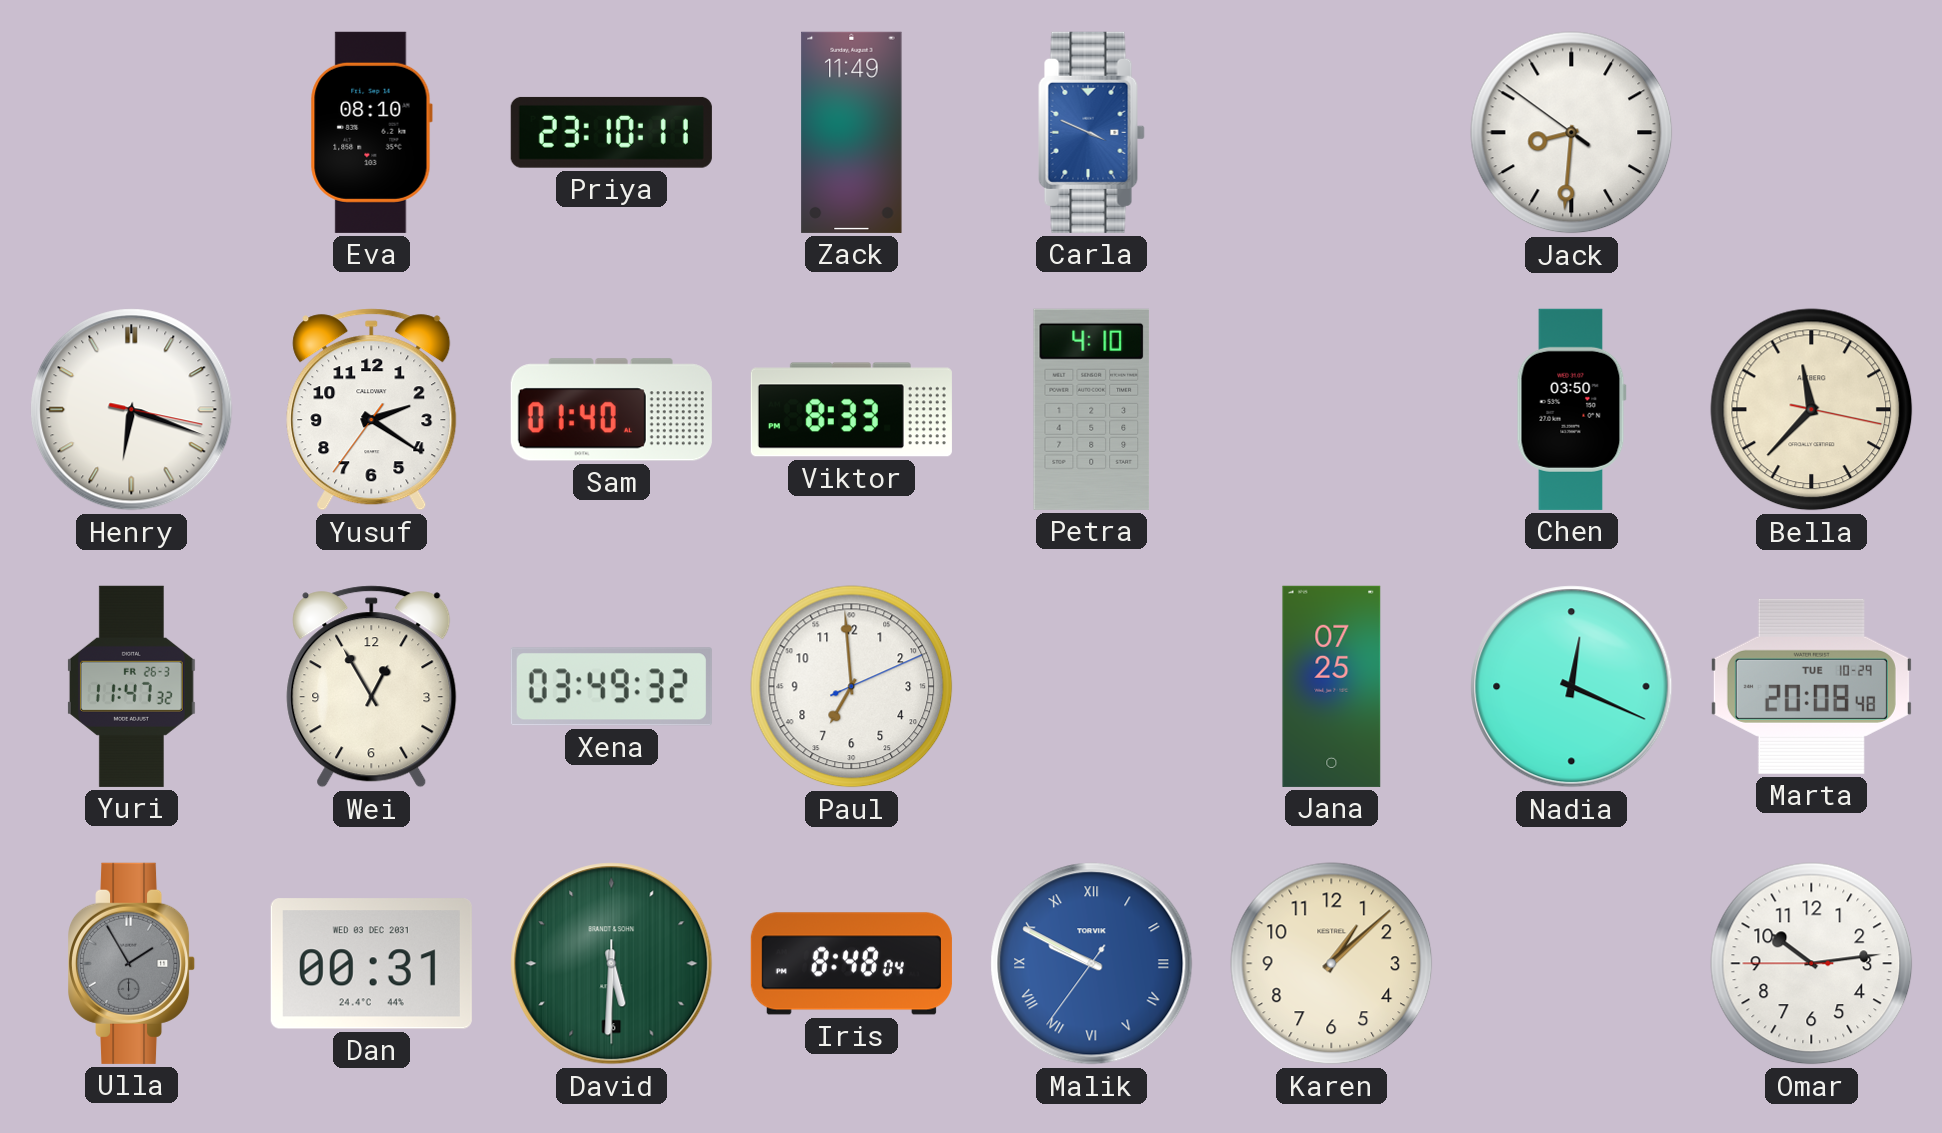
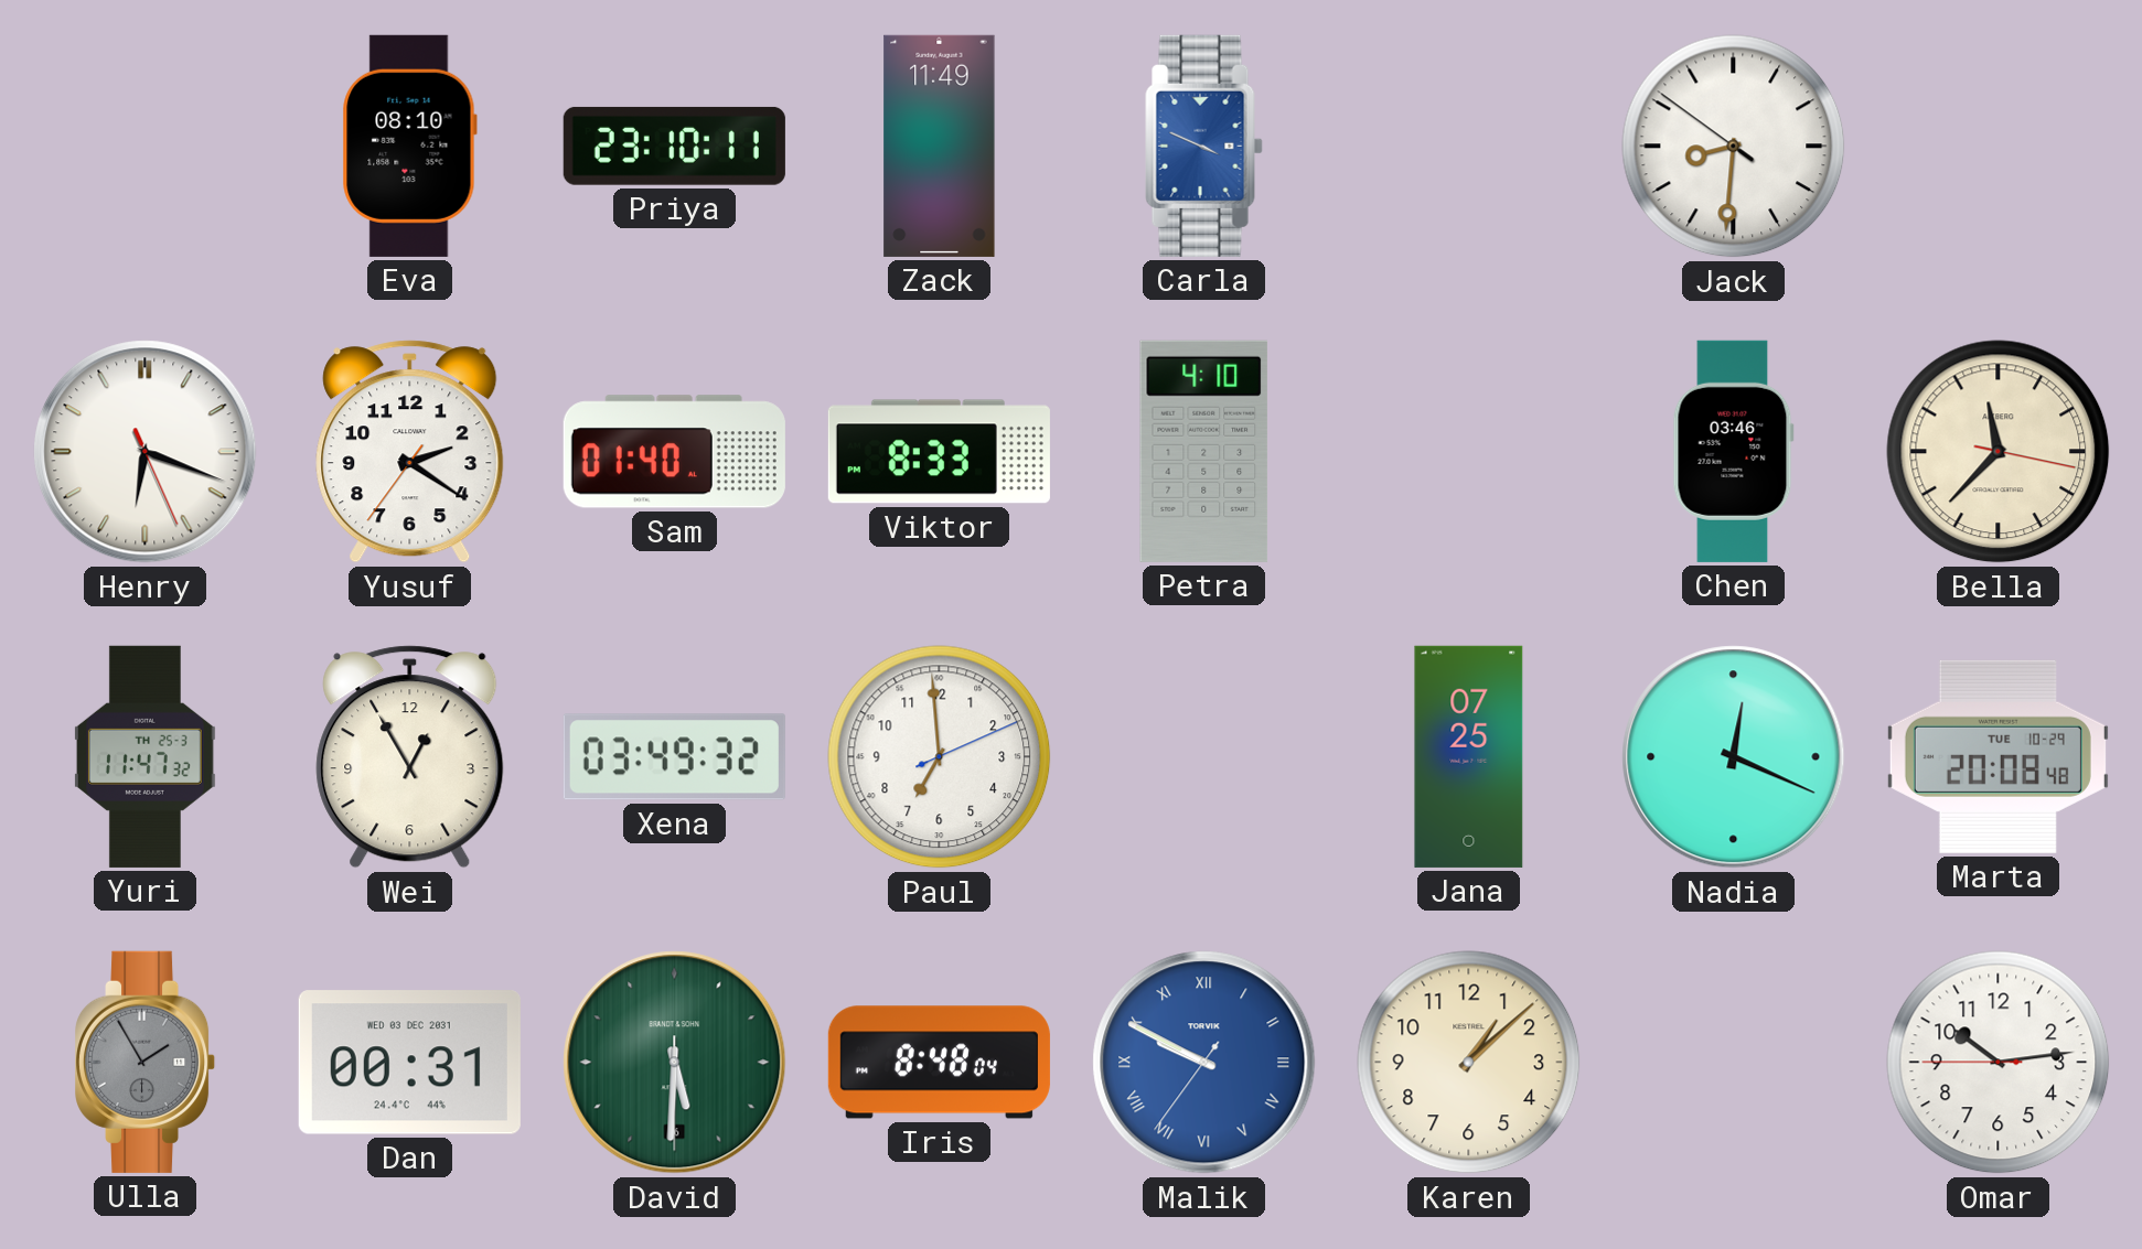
Henry: 6:18:17 -> 6:18:26 (146, 452)
Chen: 03:50 -> 03:46 (1733, 451)
Yuri date: FR 26-3 -> TH 25-3 (144, 756)
